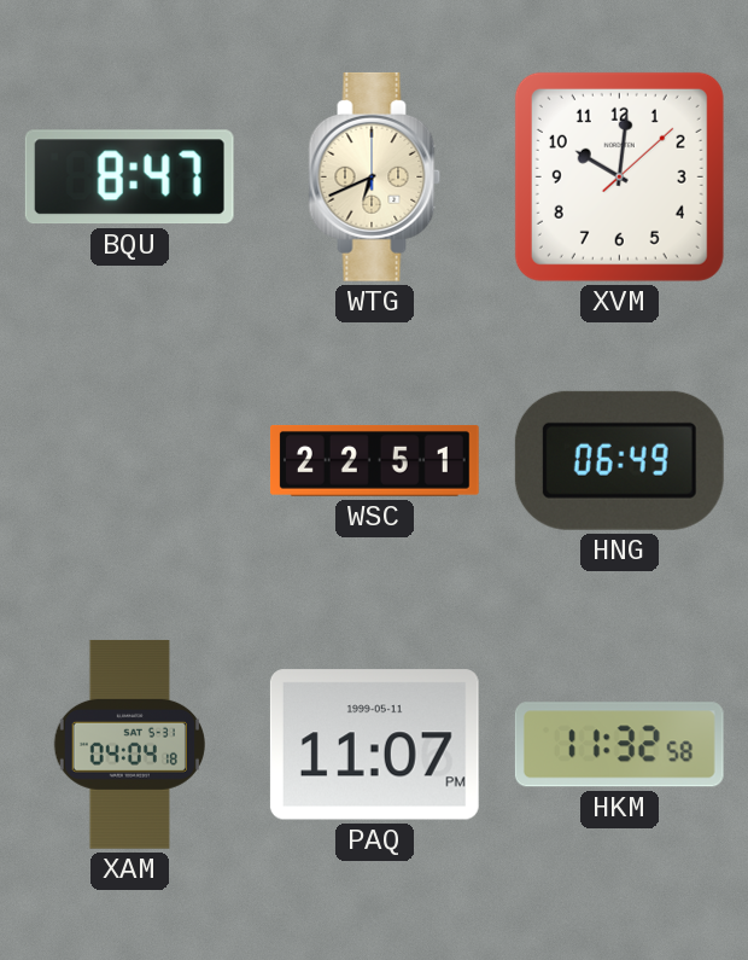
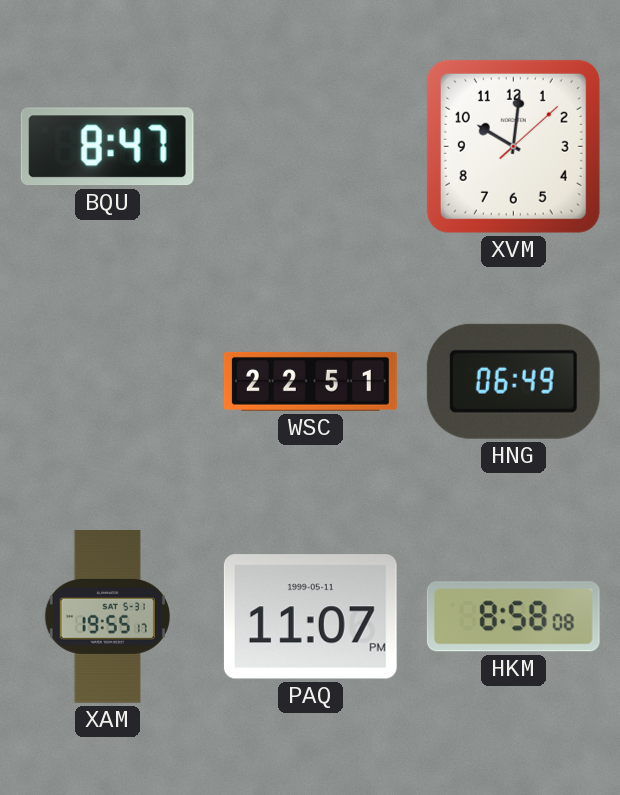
WTG: 6:41 -> none (375, 176)
XAM: 04:04 -> 19:55 (107, 616)
HKM: 11:32 -> 8:58 (513, 617)
